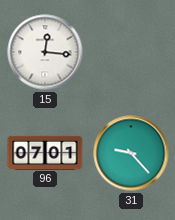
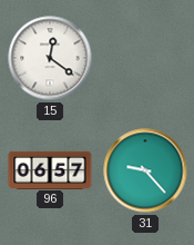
15: 12:16 -> 12:21 (50, 58)
96: 07:01 -> 06:57 (50, 169)
